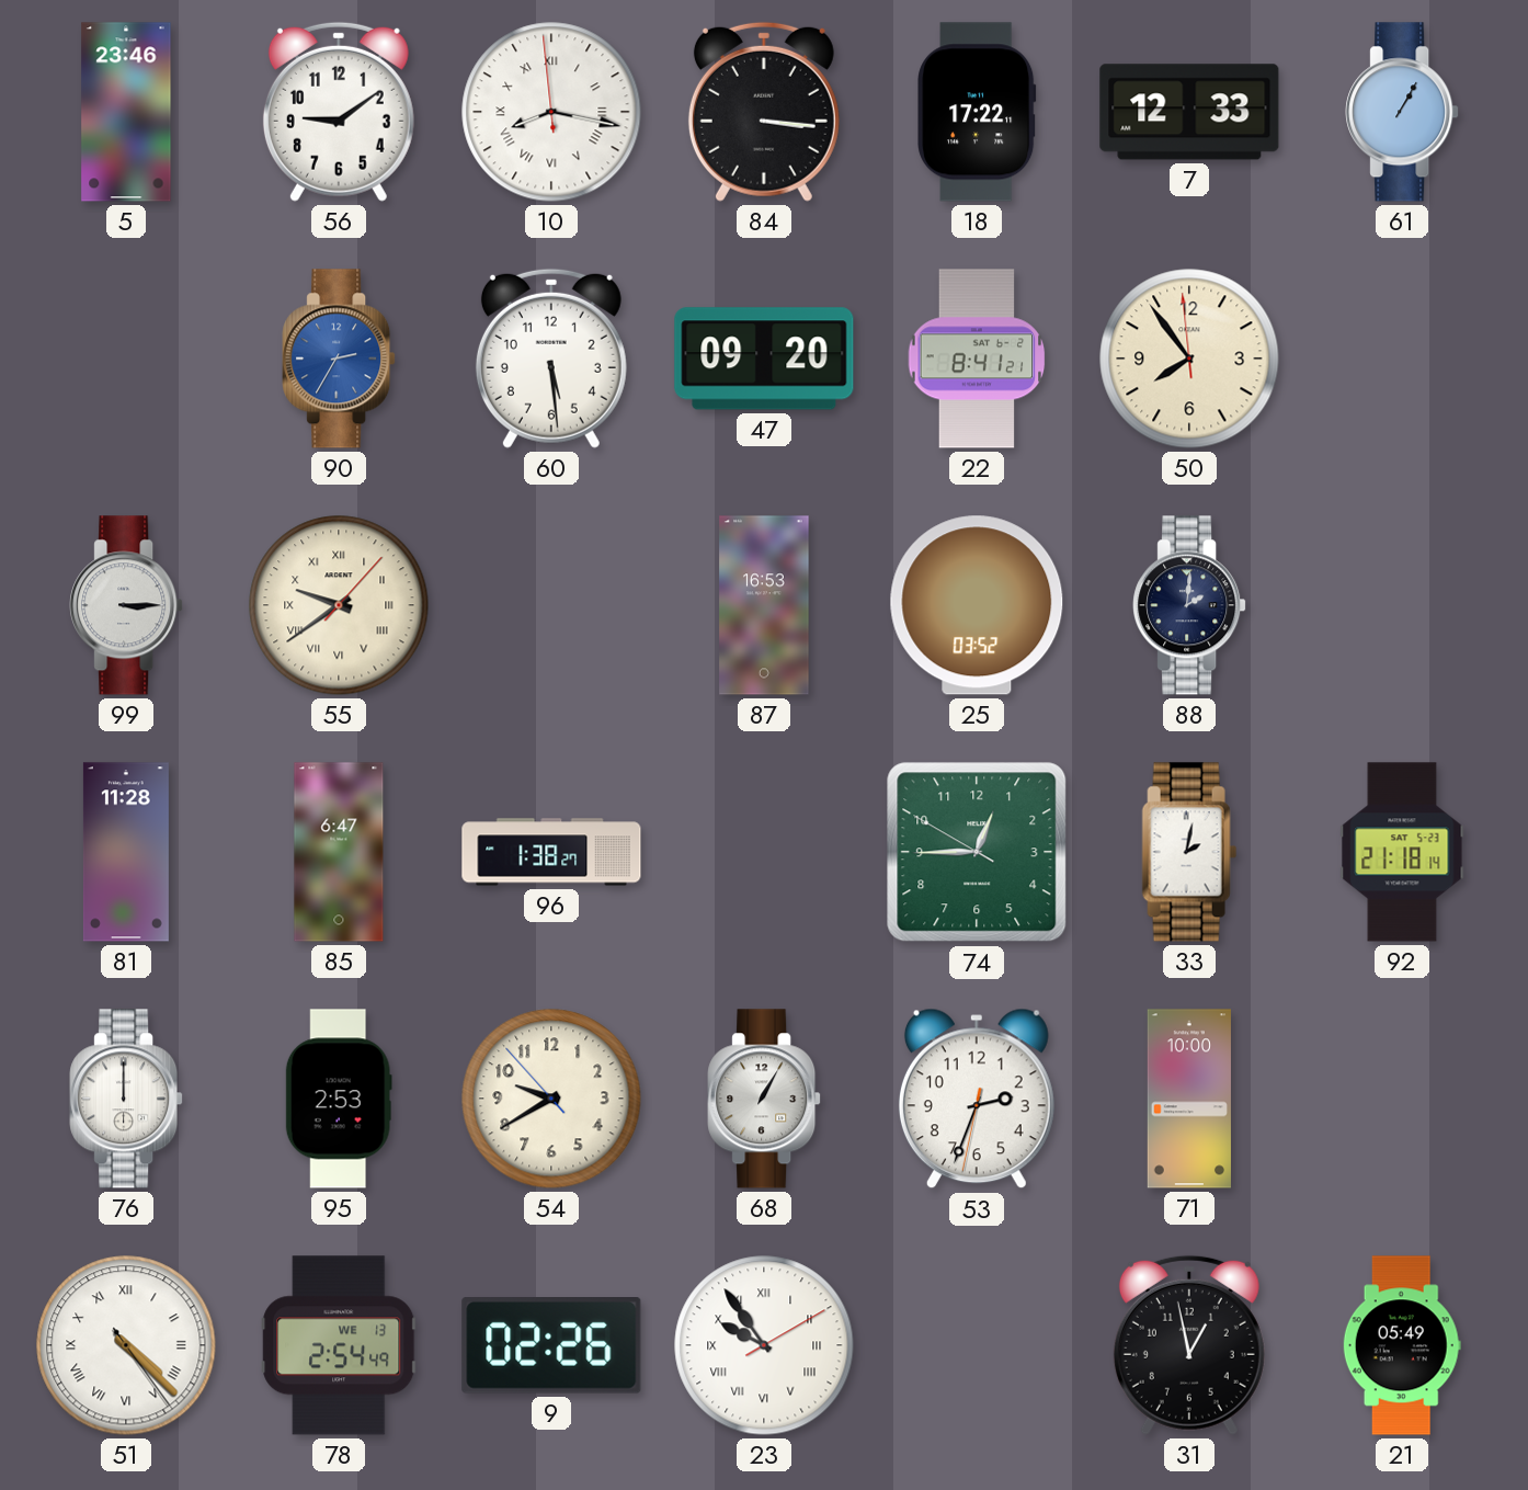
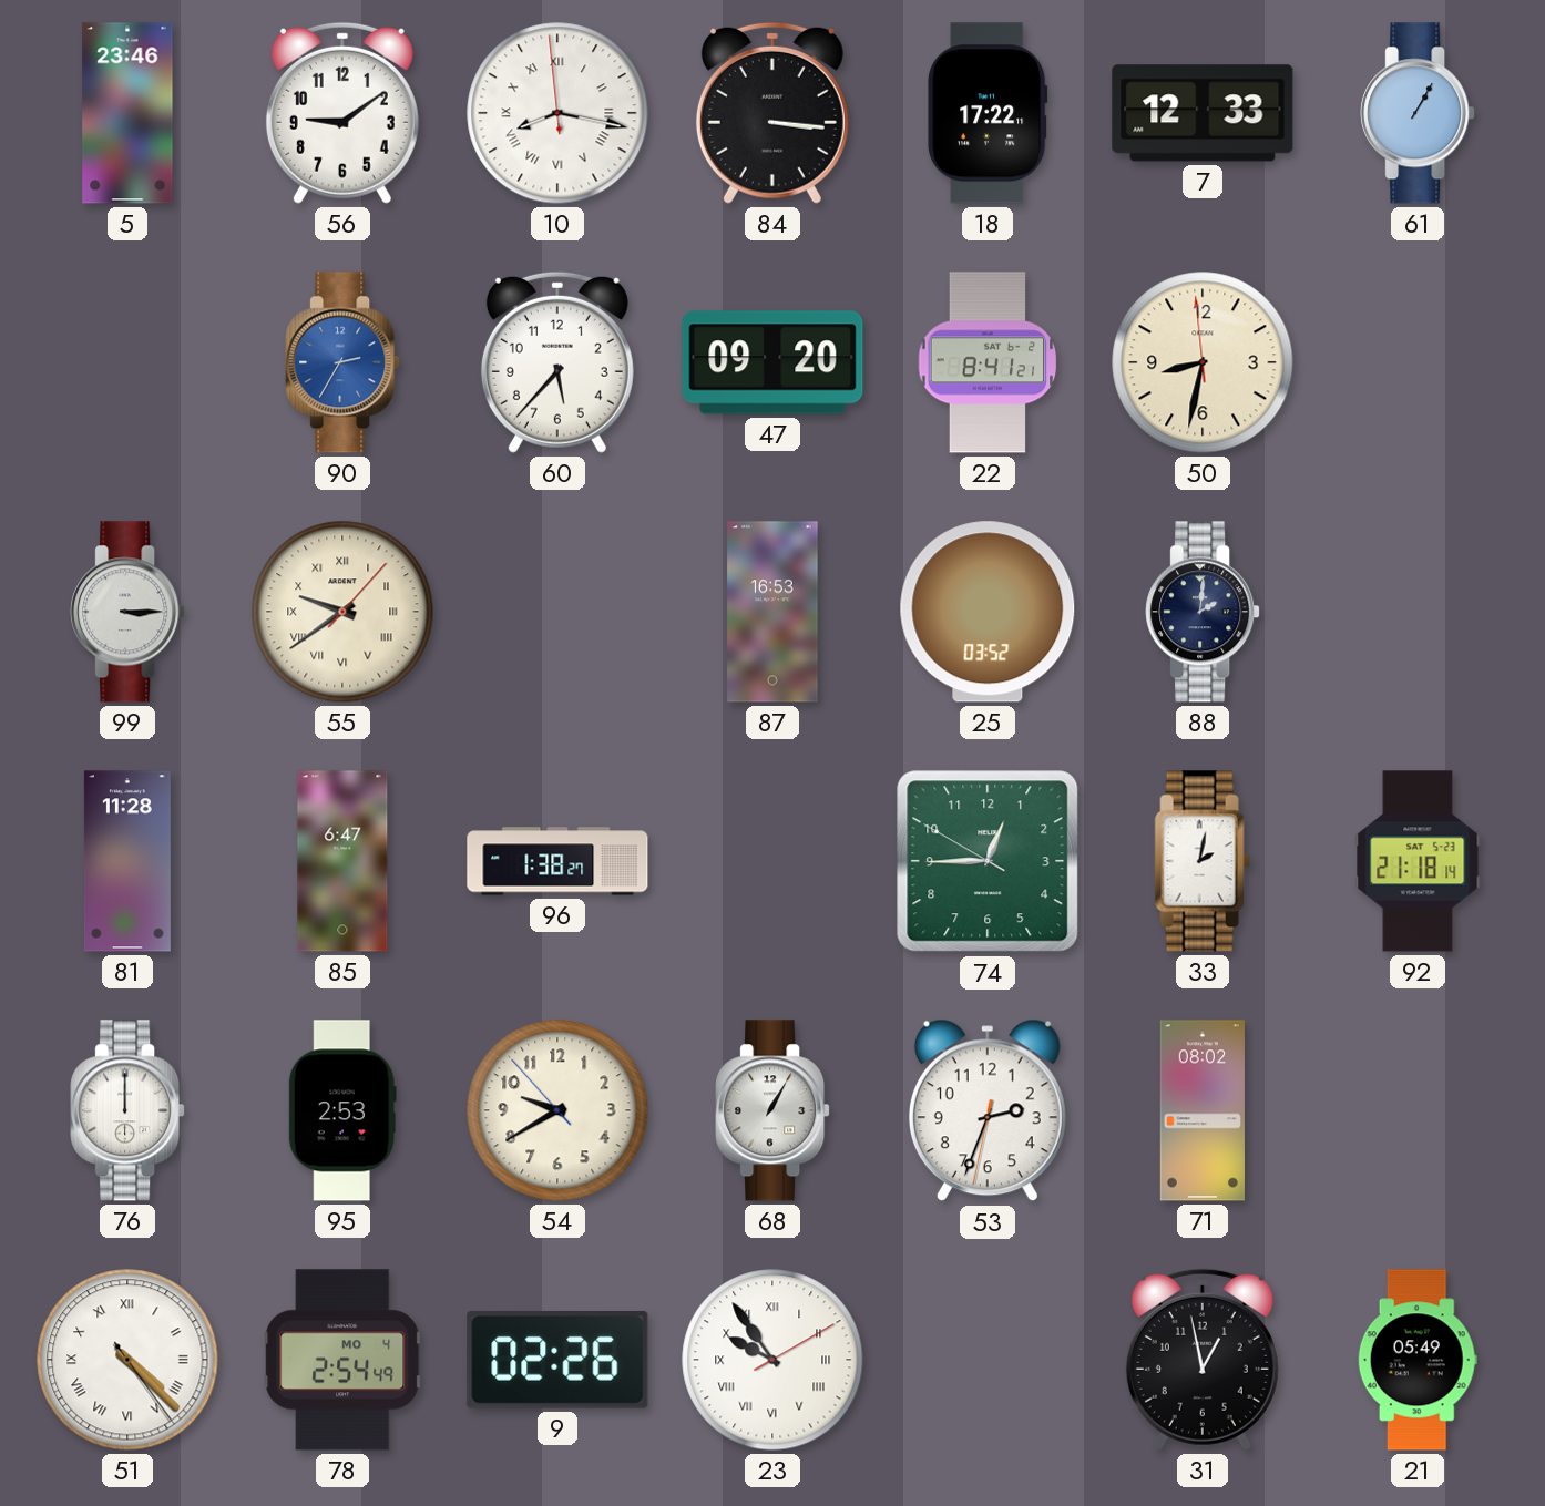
60: 5:29 -> 5:37 (557, 362)
50: 7:53 -> 8:31 (1203, 362)
71: 10:00 -> 08:02 (1201, 1110)
78 date: WE 13 -> MO 4 (342, 1360)
